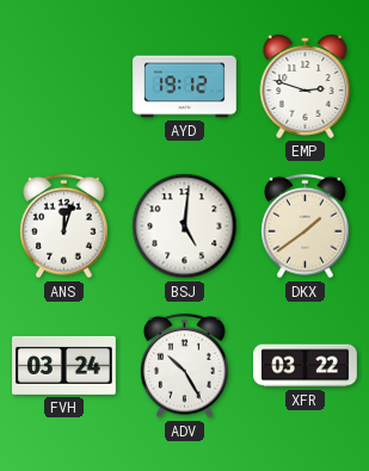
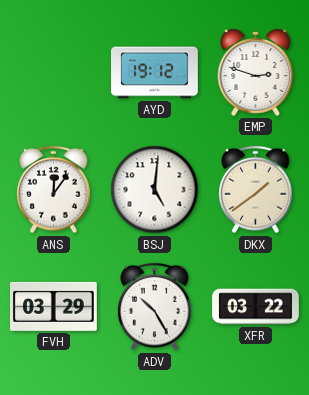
ANS: 12:03 -> 12:06 (54, 190)
FVH: 03:24 -> 03:29 (54, 306)
